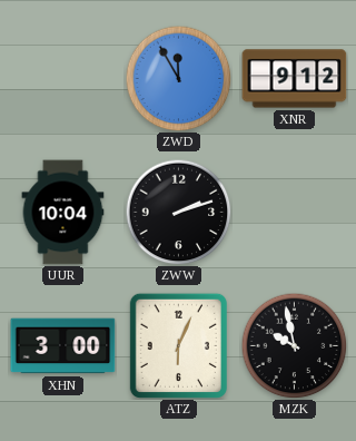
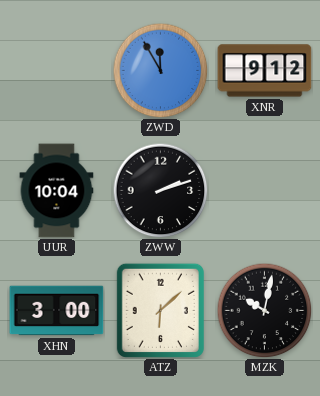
ATZ: 6:04 -> 6:08 (160, 310)
MZK: 9:58 -> 10:02 (264, 310)
